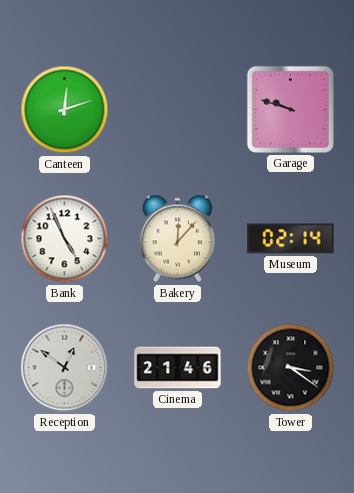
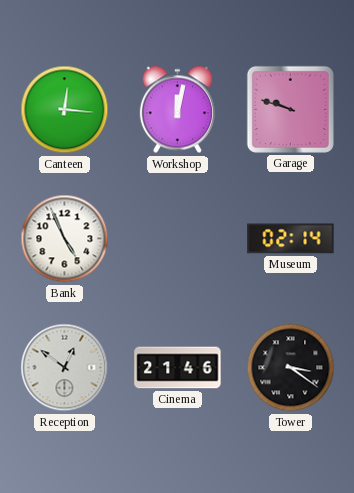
Canteen: 12:12 -> 12:16 (65, 110)
Workshop: none -> 12:02 (177, 110)
Bakery: 12:07 -> none (177, 239)
